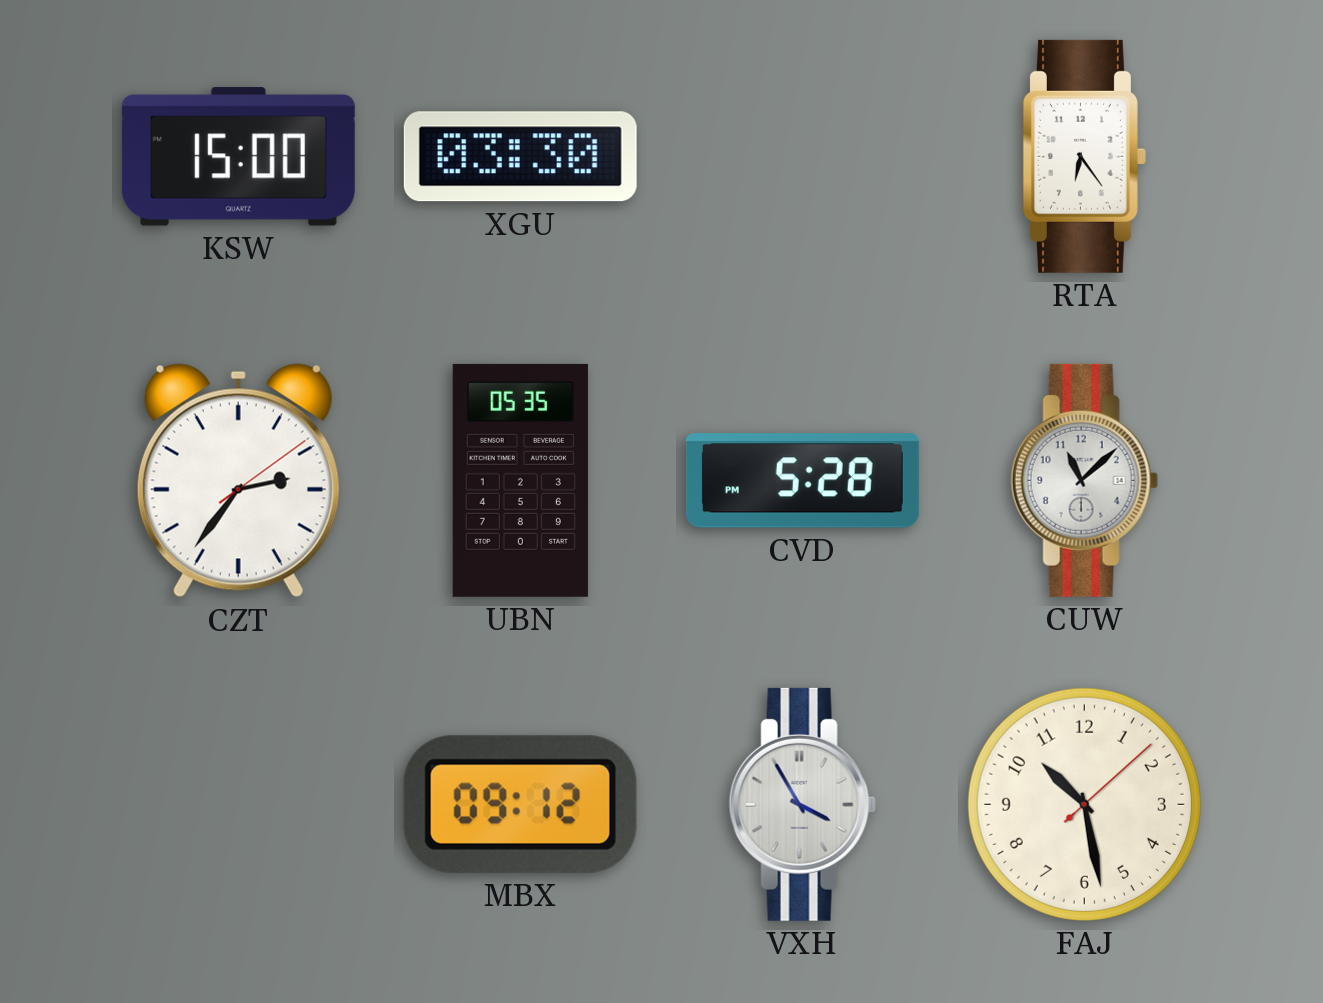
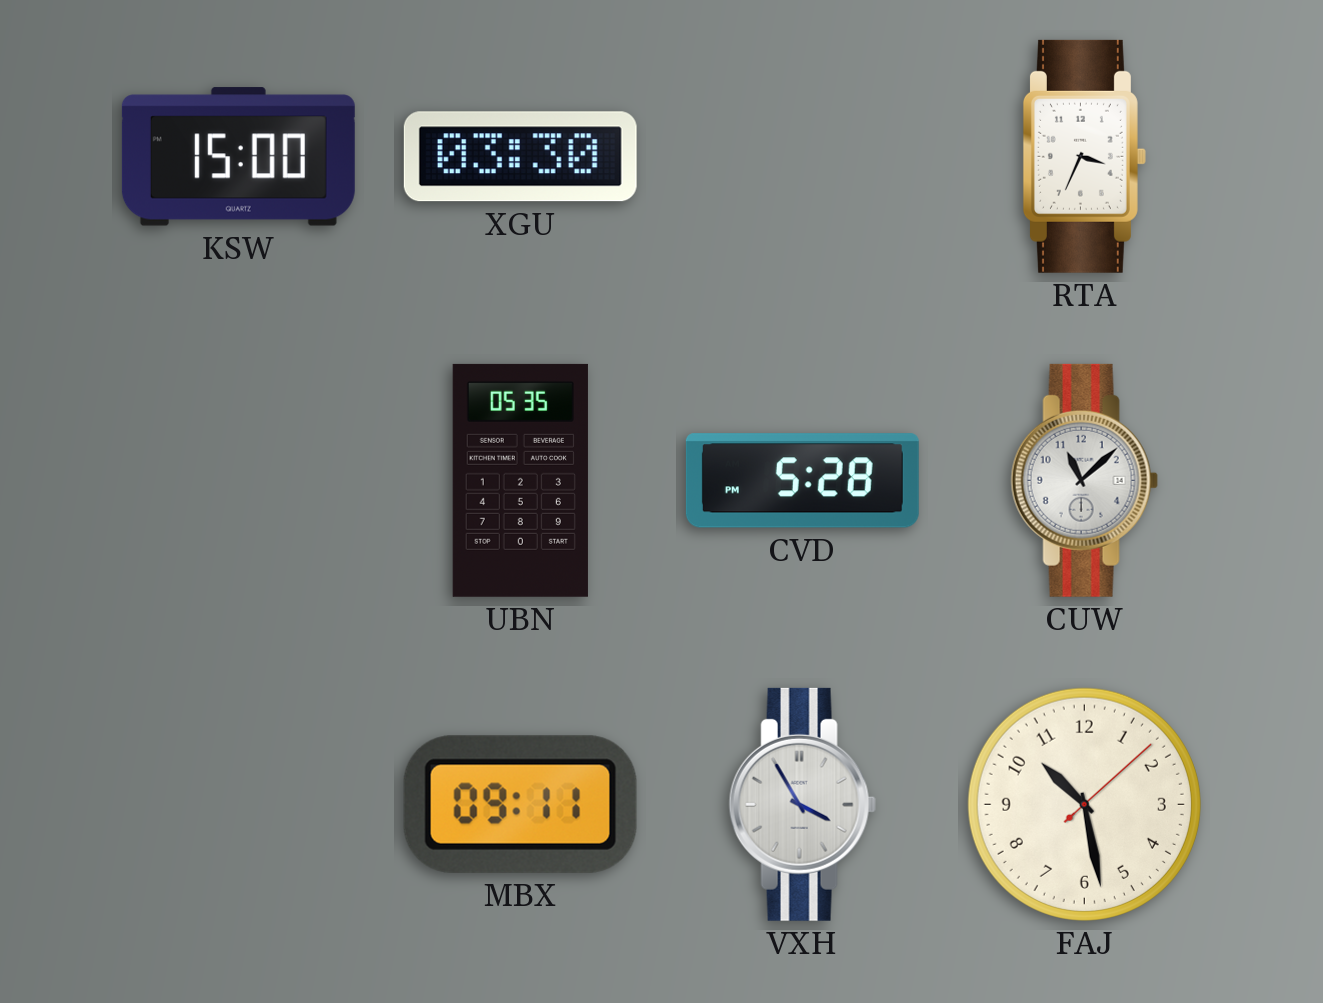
RTA: 6:24 -> 3:34 (1084, 156)
CZT: 2:36 -> none (238, 481)
MBX: 09:12 -> 09:11 (520, 804)
